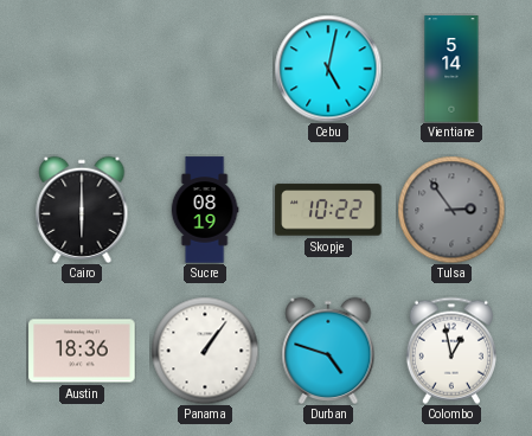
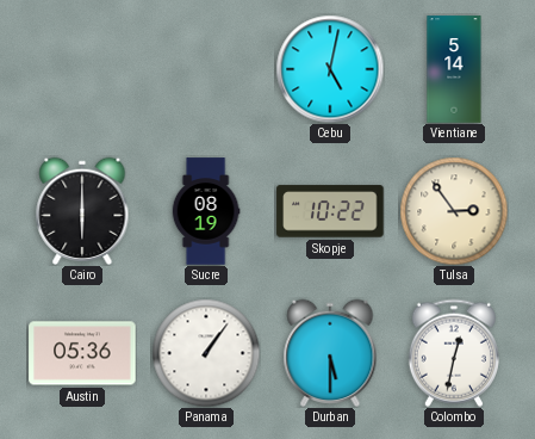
Tulsa dial: grey -> cream (454, 211)
Austin: 18:36 -> 05:36 (82, 353)
Durban: 4:48 -> 5:30 (330, 352)
Colombo: 12:58 -> 12:32 (454, 353)
